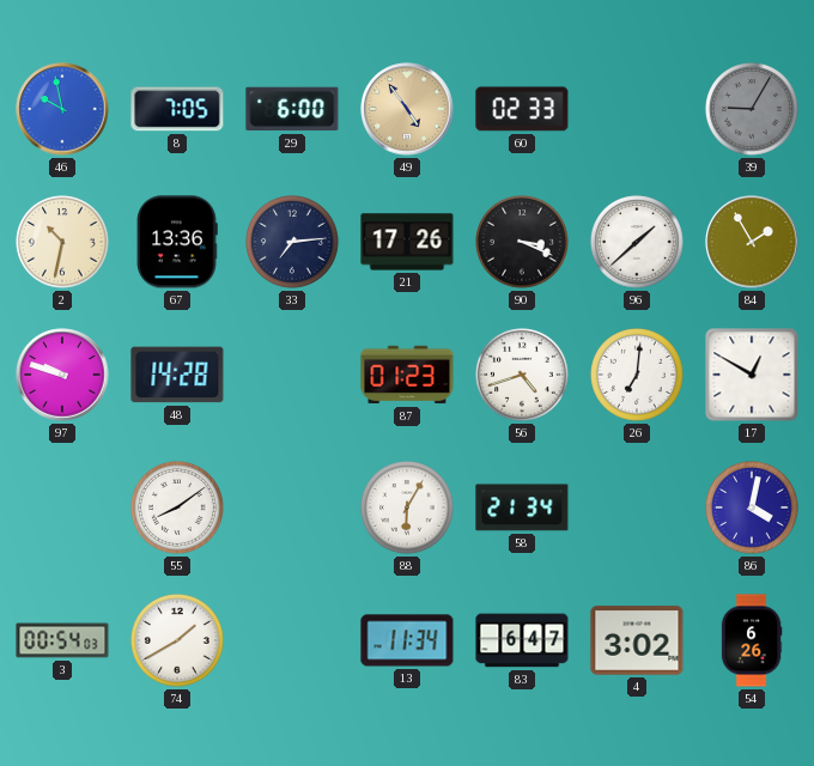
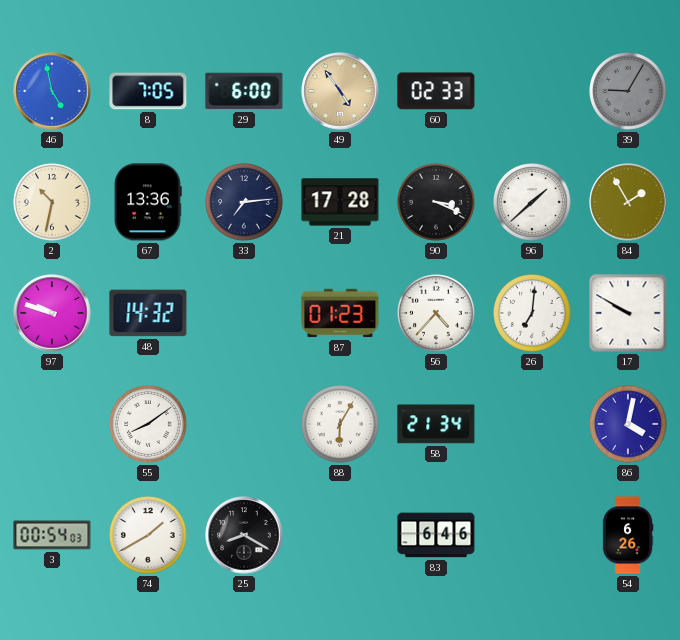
46: 9:58 -> 4:58 (52, 91)
21: 17:26 -> 17:28 (340, 202)
48: 14:28 -> 14:32 (148, 313)
56: 4:42 -> 4:37 (437, 314)
17: 12:50 -> 9:50 (628, 313)
25: none -> 8:20 (244, 535)
13: 11:34 -> none (407, 640)
83: 6:47 -> 6:46 (436, 535)
4: 3:02 -> none (637, 640)
